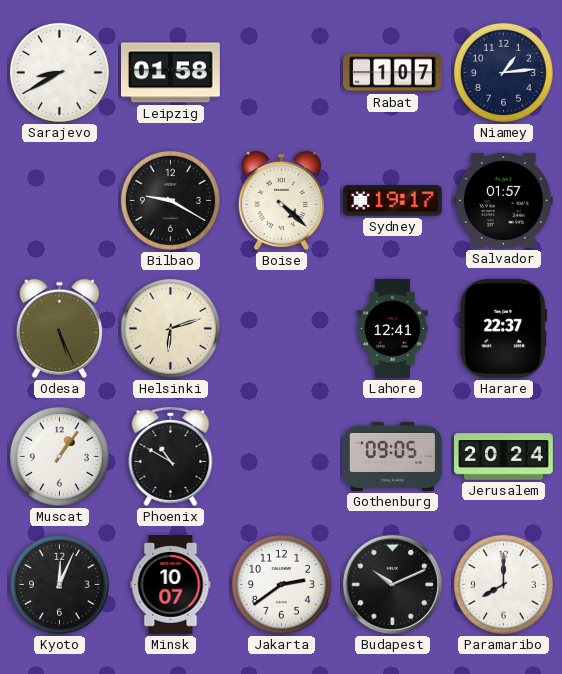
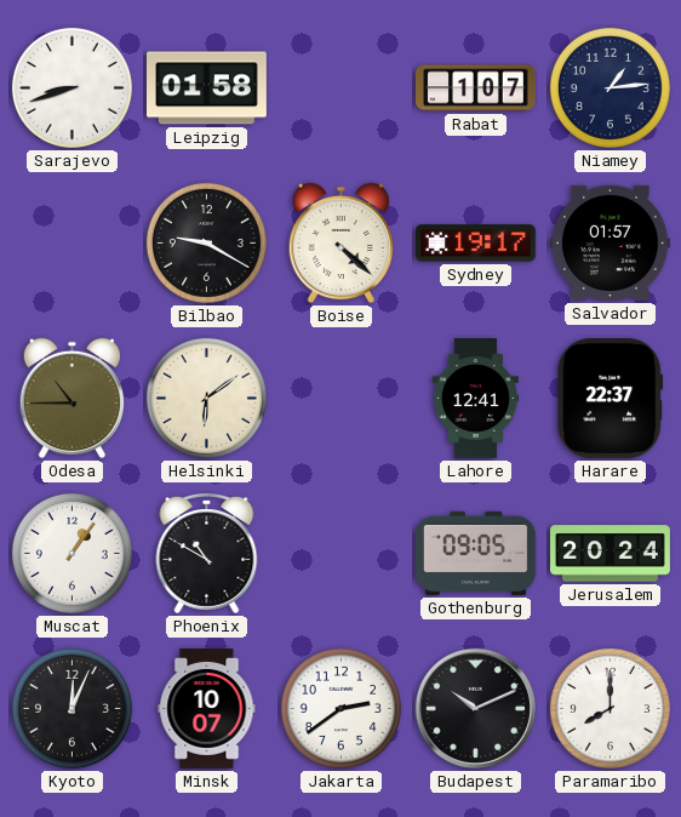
Sarajevo: 8:40 -> 8:42 (71, 87)
Odesa: 5:26 -> 10:45 (71, 399)
Helsinki: 6:12 -> 6:09 (206, 398)
